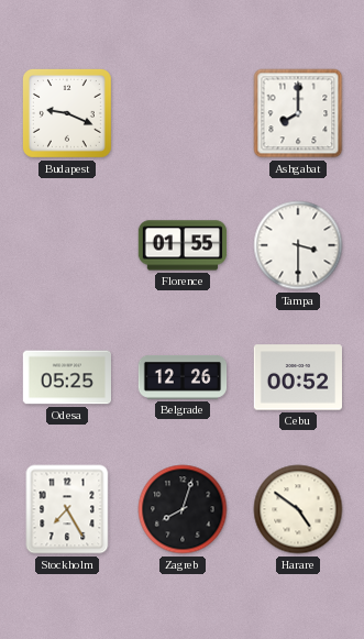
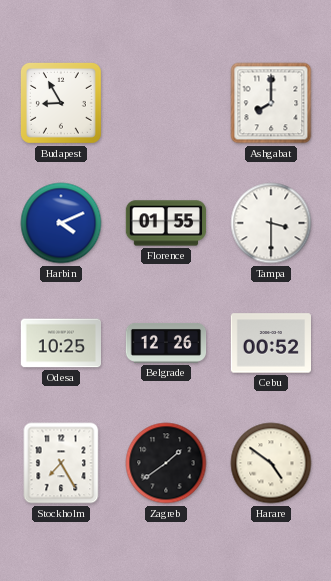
Budapest: 9:19 -> 8:55 (61, 103)
Harbin: none -> 4:11 (61, 223)
Odesa: 05:25 -> 10:25 (60, 343)
Zagreb: 8:03 -> 1:39 (166, 463)
